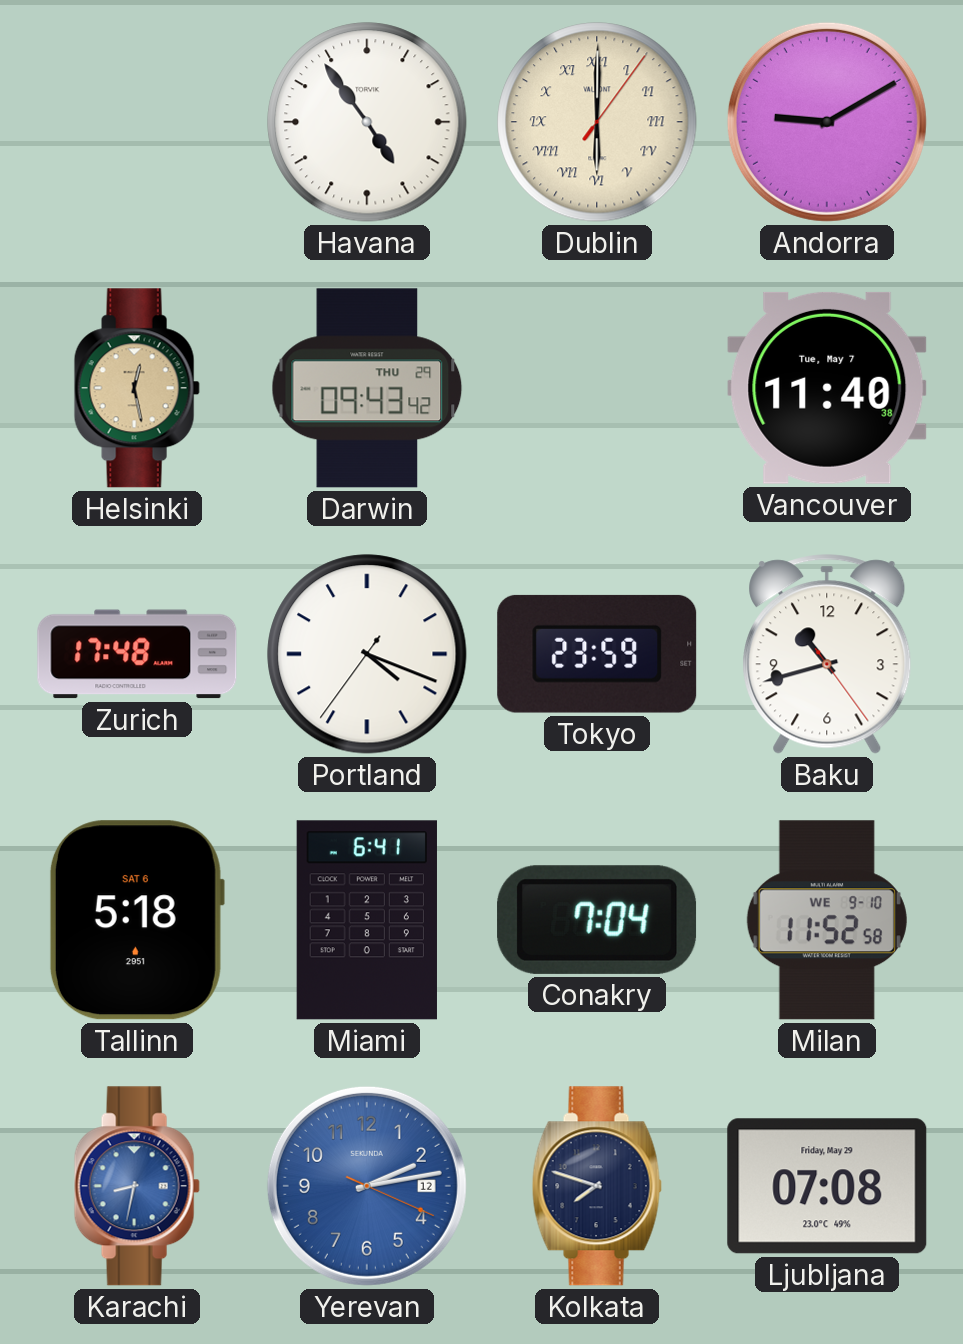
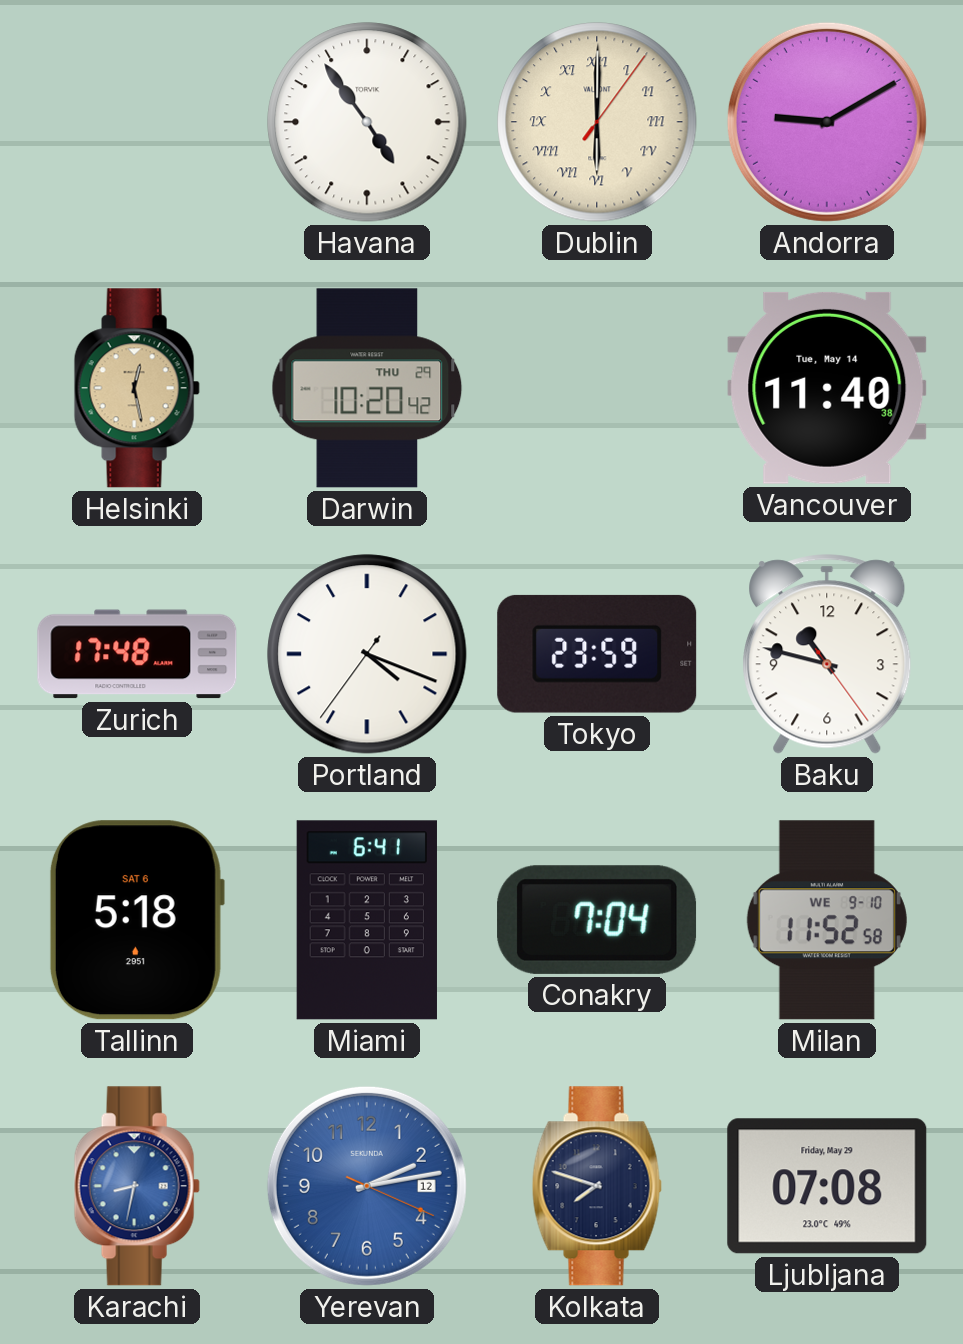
Darwin: 09:43 -> 10:20 (367, 388)
Vancouver date: Tue, May 7 -> Tue, May 14 (827, 388)
Baku: 10:42 -> 10:47 (827, 654)
